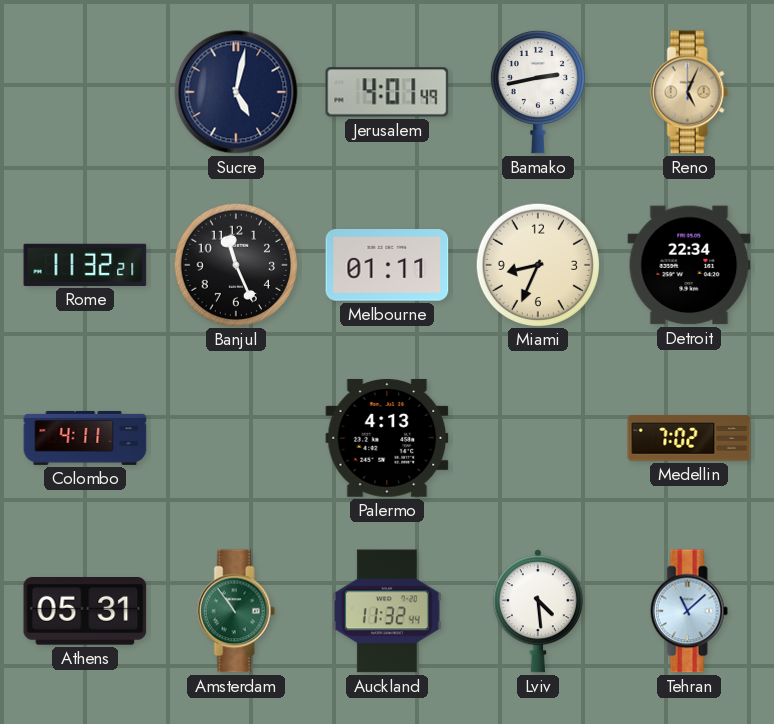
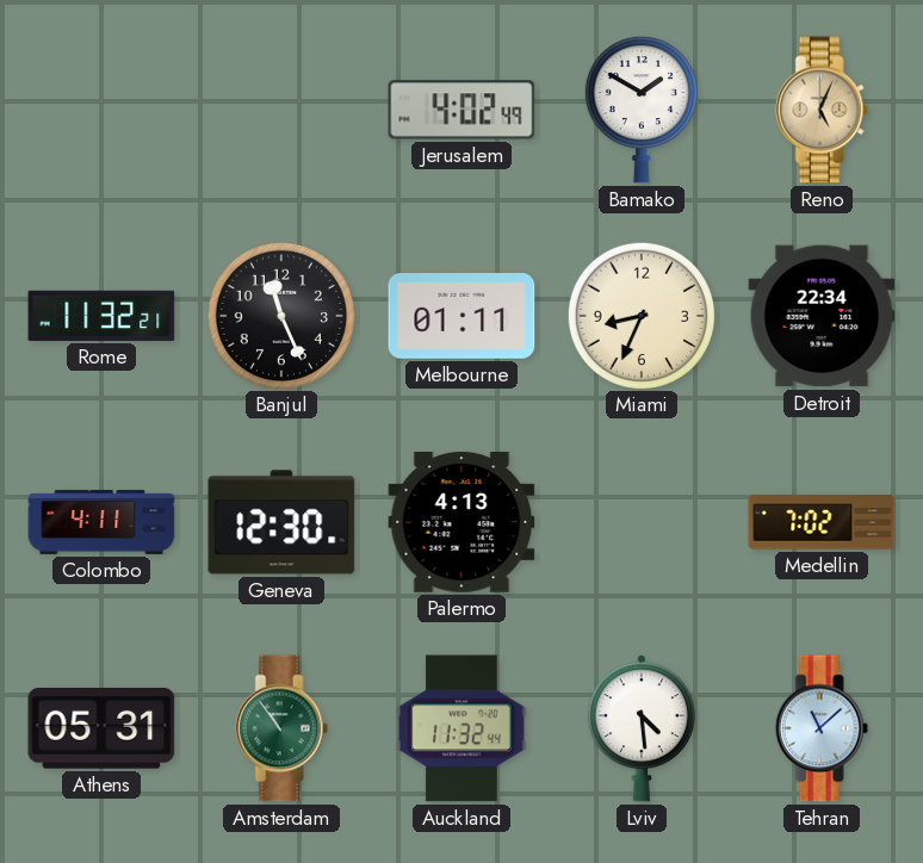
Sucre: 5:02 -> none (236, 92)
Jerusalem: 4:01 -> 4:02 (461, 110)
Bamako: 2:43 -> 1:50 (642, 110)
Geneva: none -> 12:30 (281, 522)
